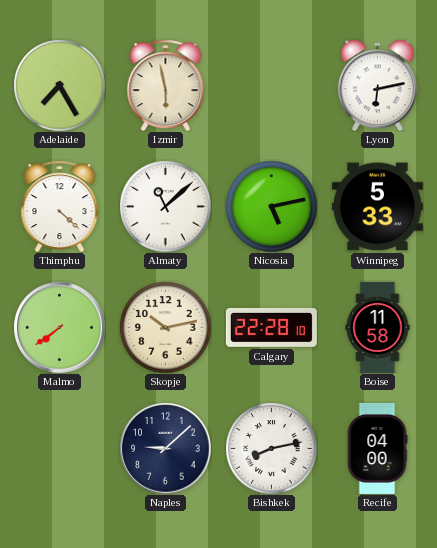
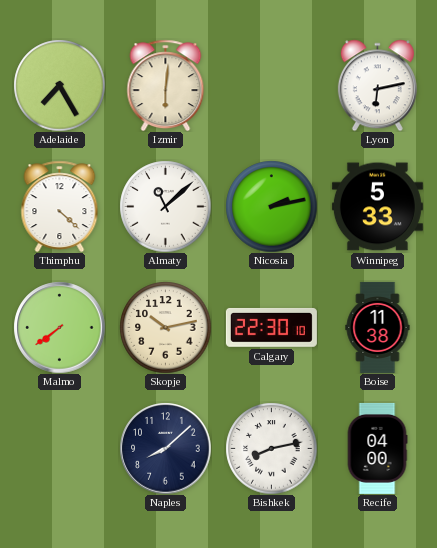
Izmir: 5:58 -> 6:01 (166, 85)
Nicosia: 5:13 -> 2:13 (271, 206)
Calgary: 22:28 -> 22:30 (271, 327)
Boise: 11:58 -> 11:38 (378, 327)
Naples: 9:08 -> 8:08 (165, 448)
